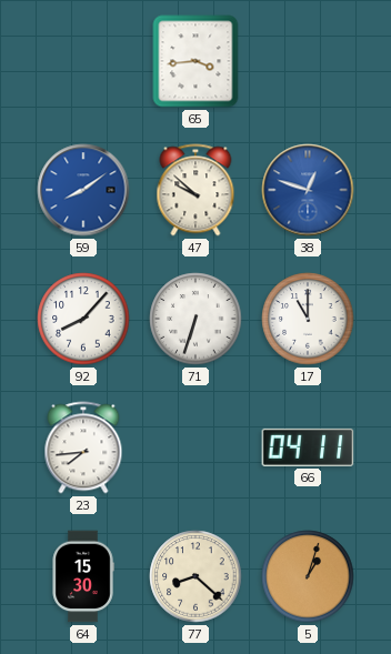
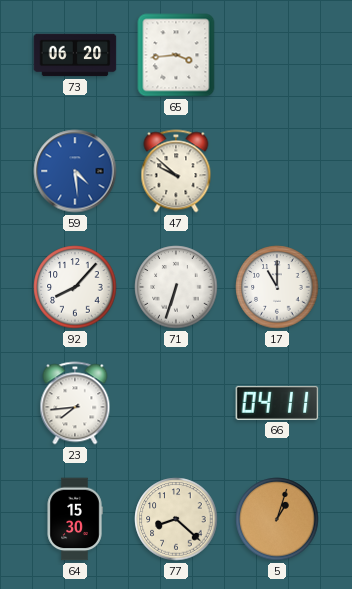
73: none -> 06:20 (75, 55)
59: 8:09 -> 4:29 (75, 171)
38: 12:48 -> none (308, 190)
